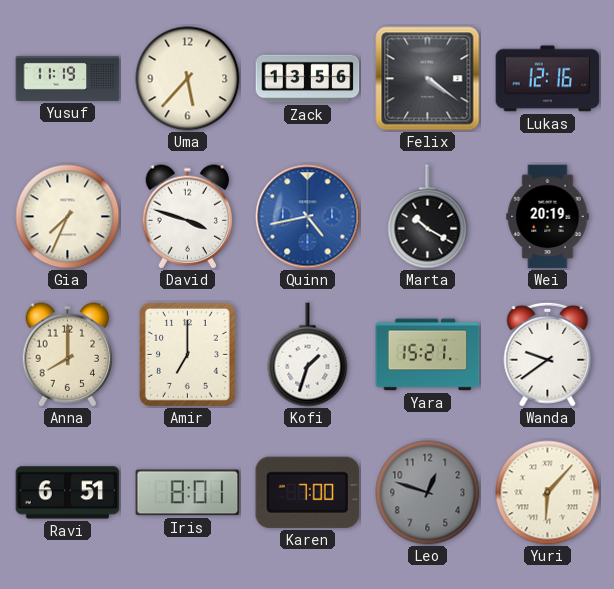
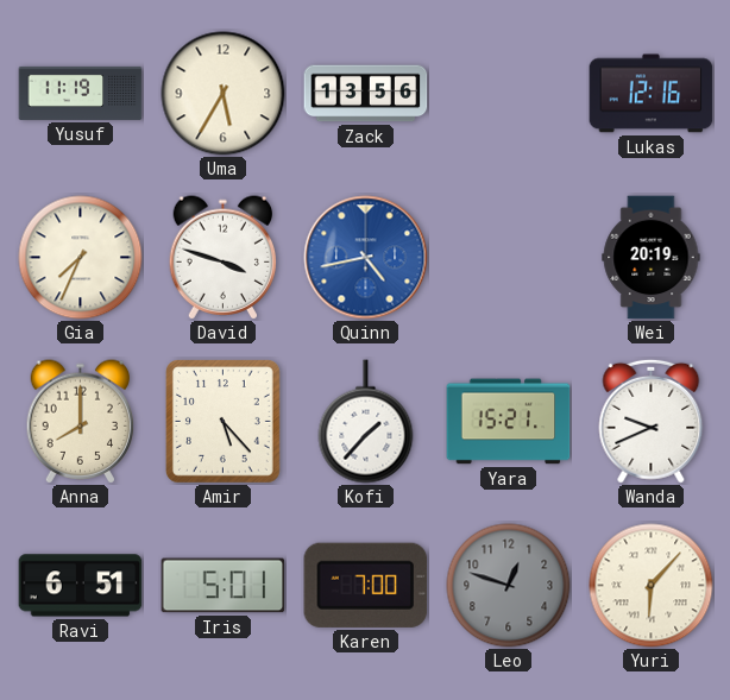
Uma: 5:37 -> 5:35 (224, 94)
Felix: 4:21 -> none (428, 79)
Marta: 10:20 -> none (428, 217)
Amir: 7:00 -> 5:23 (224, 422)
Kofi: 1:33 -> 1:37 (366, 422)
Wanda: 9:39 -> 9:41 (652, 421)
Iris: 8:01 -> 5:01 (224, 586)
